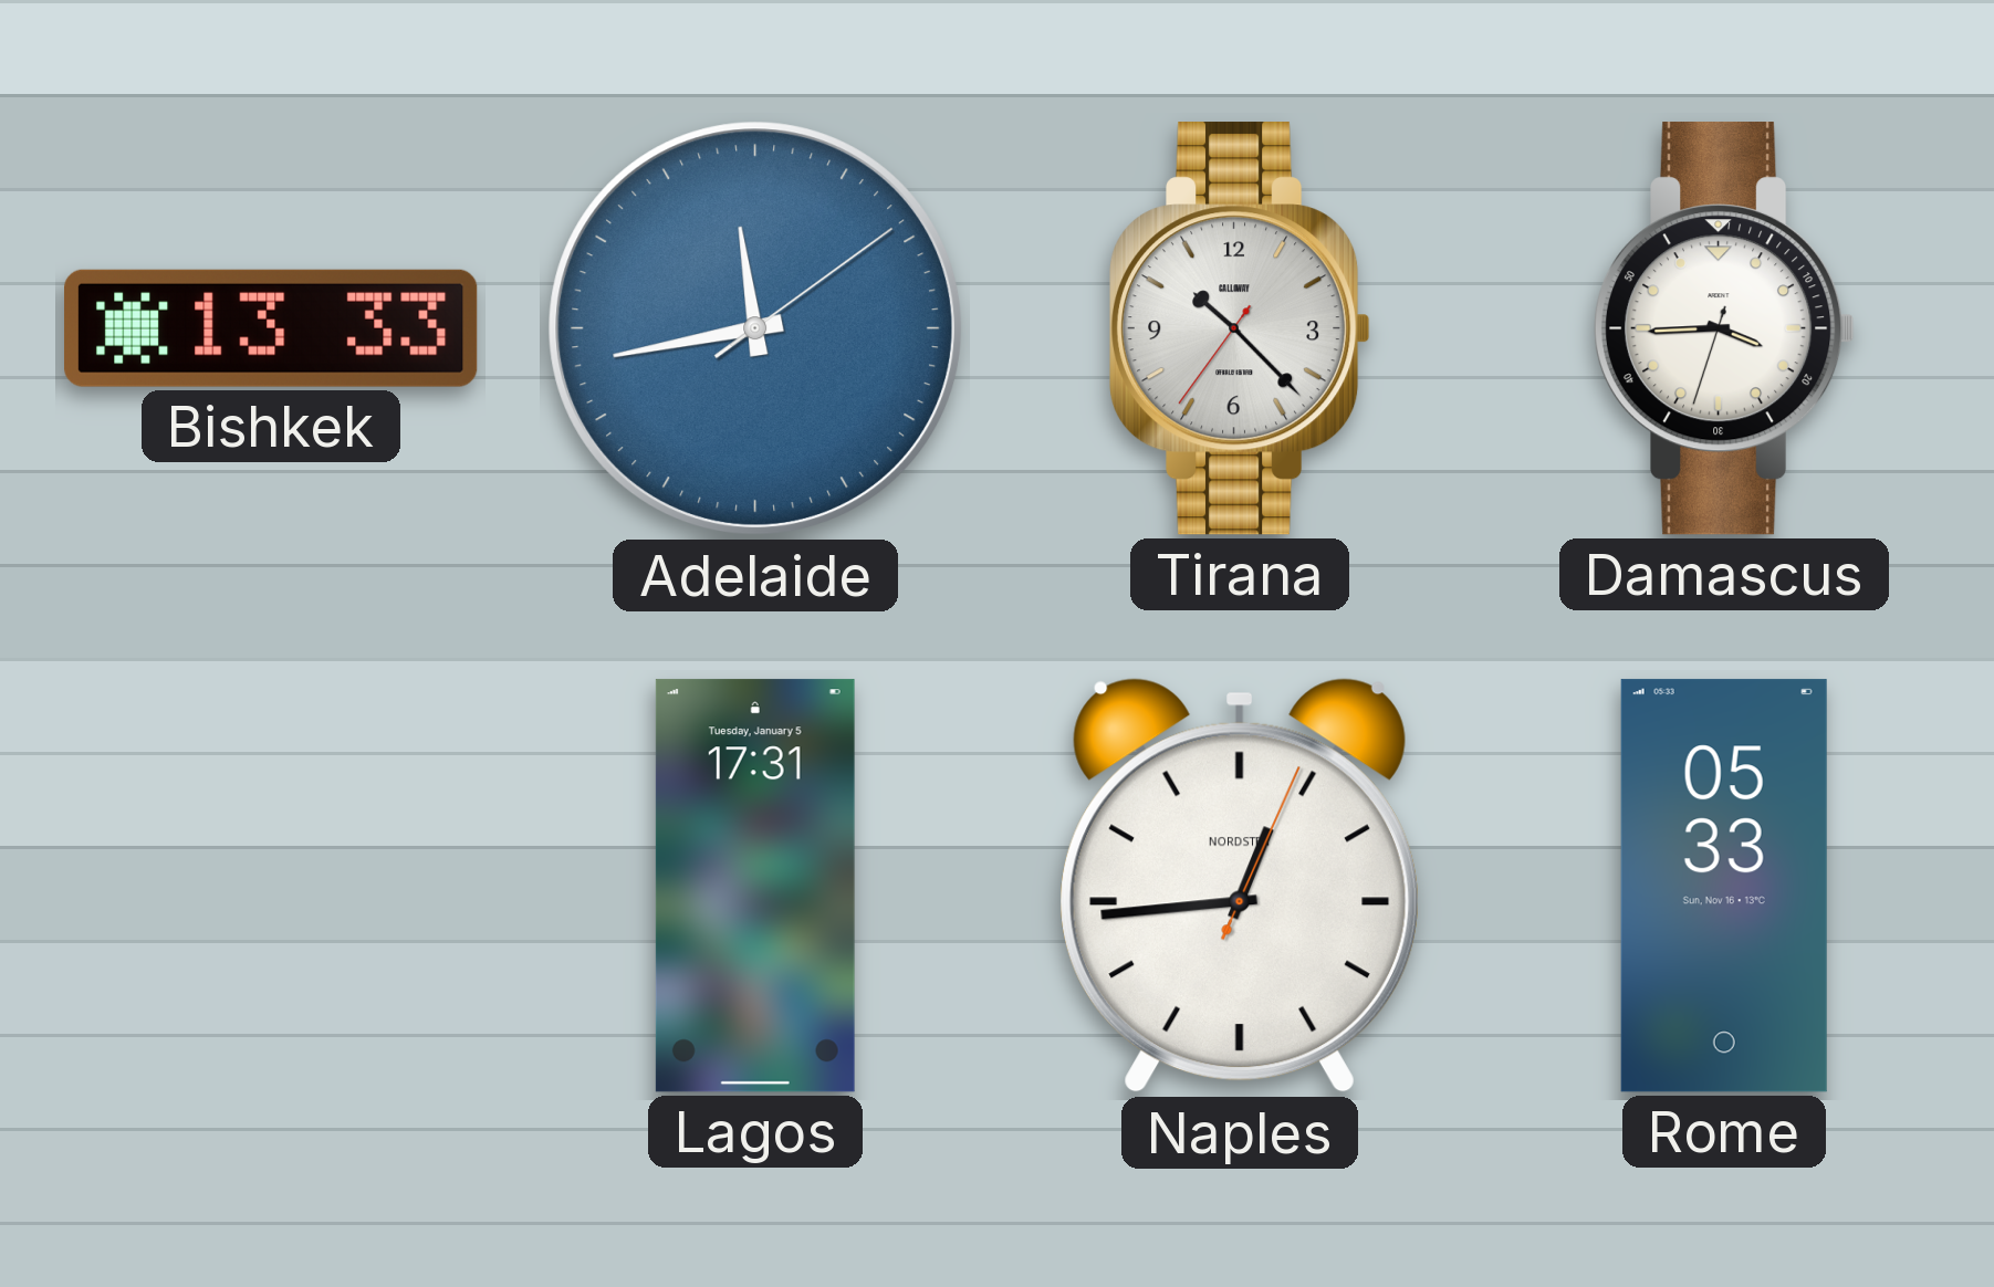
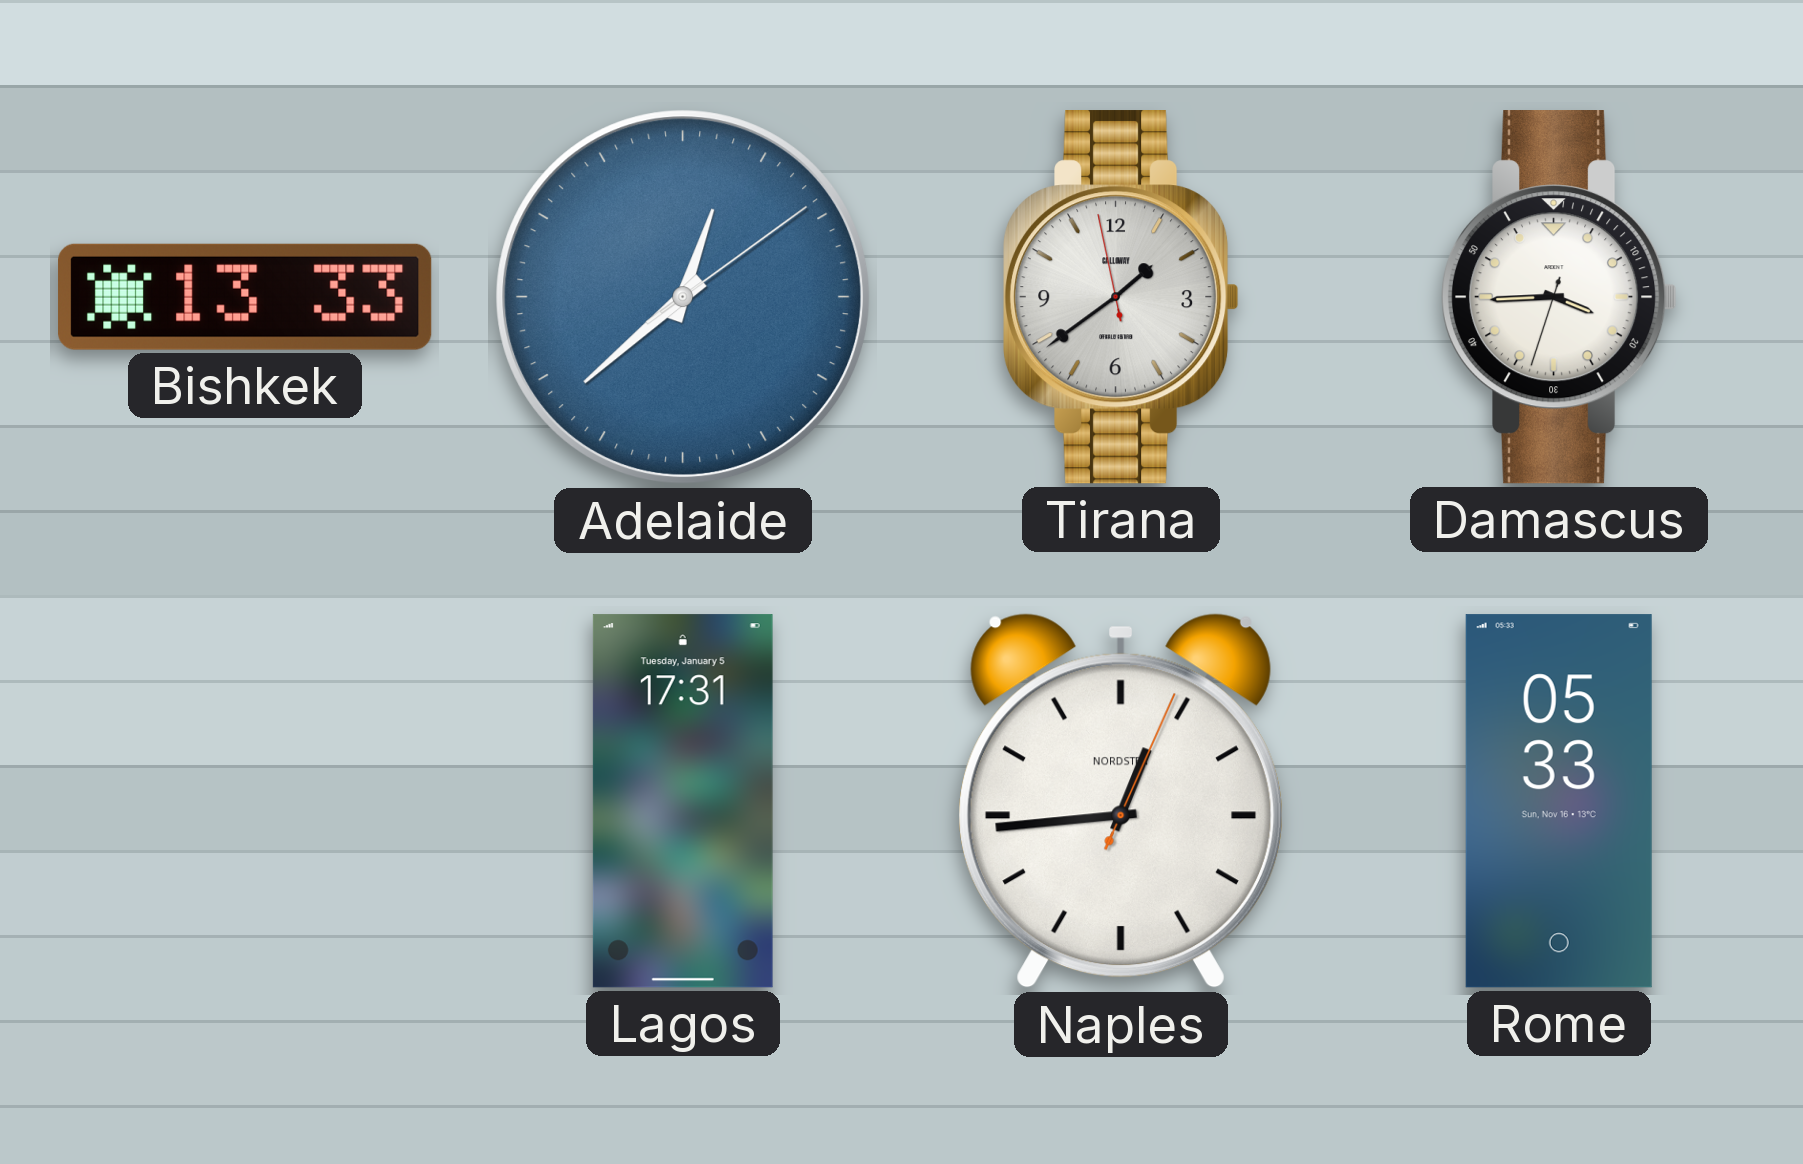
Adelaide: 11:43 -> 12:38 (683, 297)
Tirana: 10:22 -> 1:38 (1121, 297)
